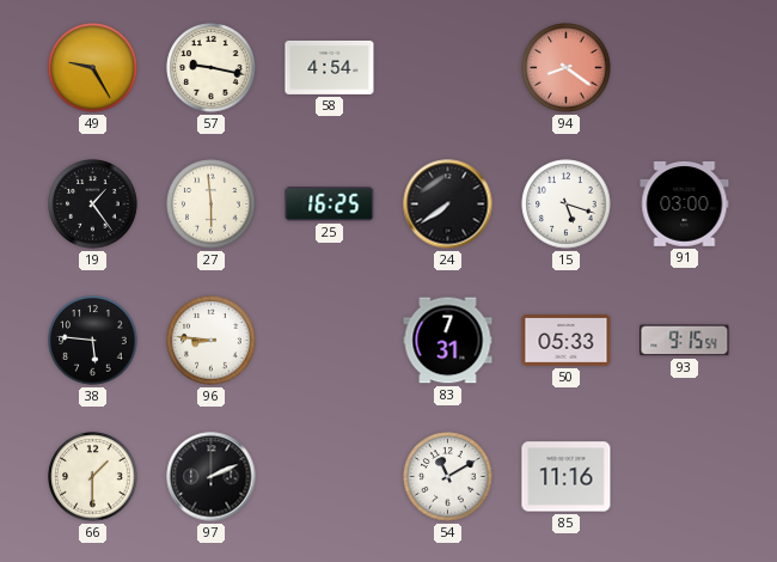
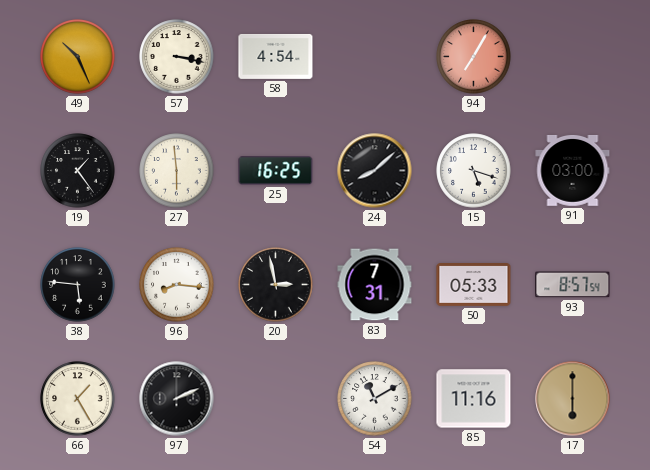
49: 9:25 -> 10:26 (78, 57)
57: 9:17 -> 3:17 (177, 57)
94: 8:21 -> 7:05 (474, 57)
24: 7:39 -> 8:08 (375, 171)
96: 8:46 -> 8:16 (177, 285)
20: none -> 2:58 (276, 285)
93: 9:15 -> 8:57 (573, 285)
66: 1:30 -> 1:25 (78, 399)
17: none -> 6:00 (573, 399)
